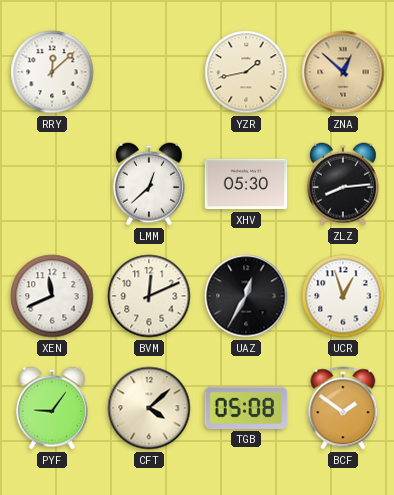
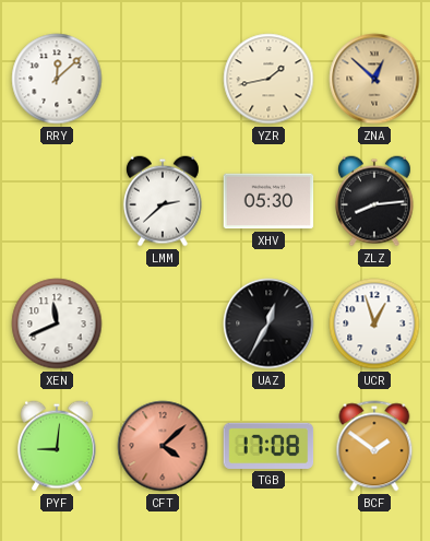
LMM: 12:38 -> 2:38 (163, 201)
BVM: 12:11 -> none (149, 296)
PYF: 9:06 -> 9:01 (57, 446)
CFT dial: cream -> salmon (163, 446)
TGB: 05:08 -> 17:08 (268, 446)
